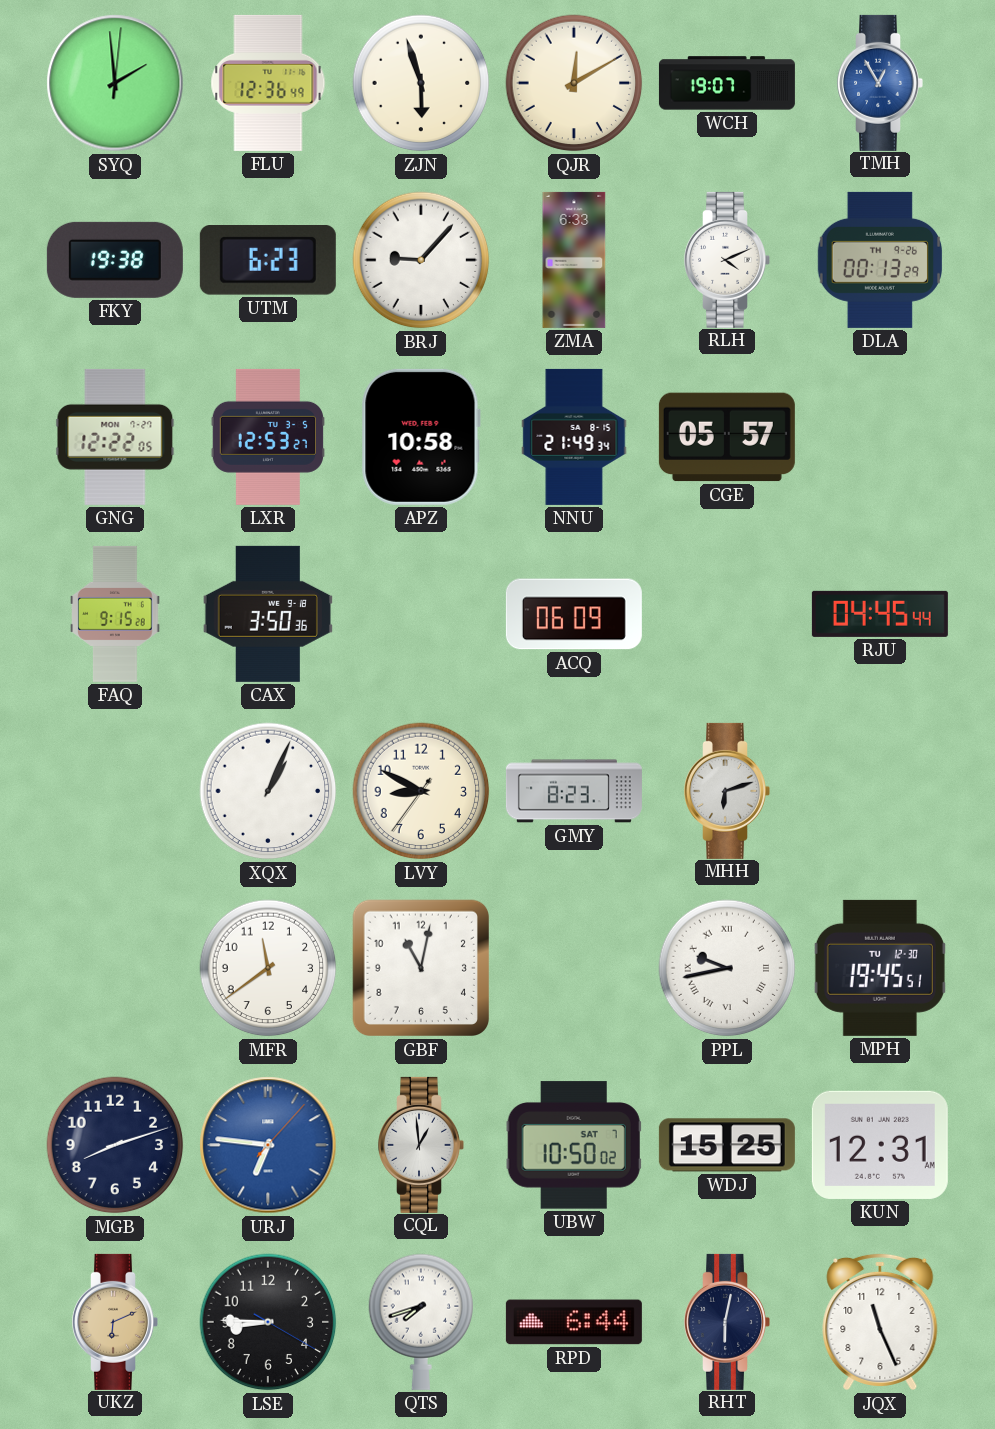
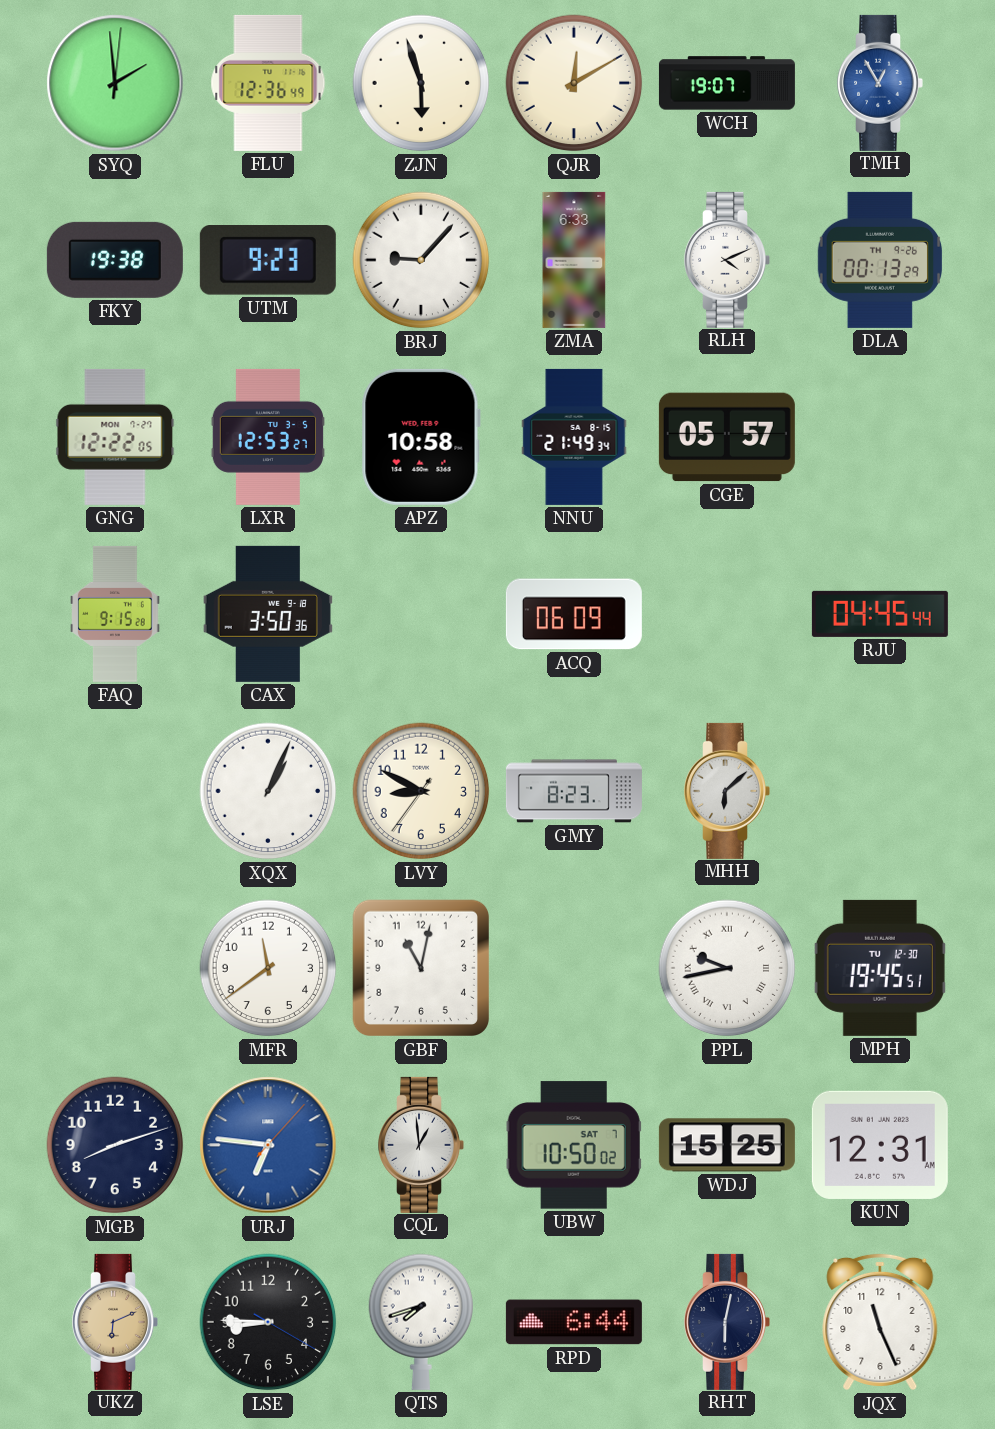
UTM: 6:23 -> 9:23 (268, 261)
MHH: 6:12 -> 6:08 (727, 791)
